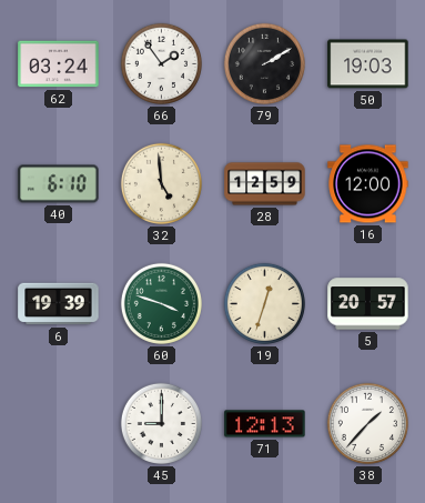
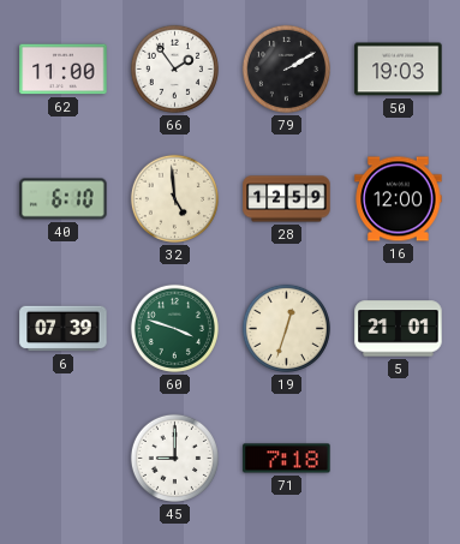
62: 03:24 -> 11:00 (64, 70)
6: 19:39 -> 07:39 (64, 329)
5: 20:57 -> 21:01 (399, 329)
71: 12:13 -> 7:18 (287, 459)
38: 1:37 -> none (367, 423)
